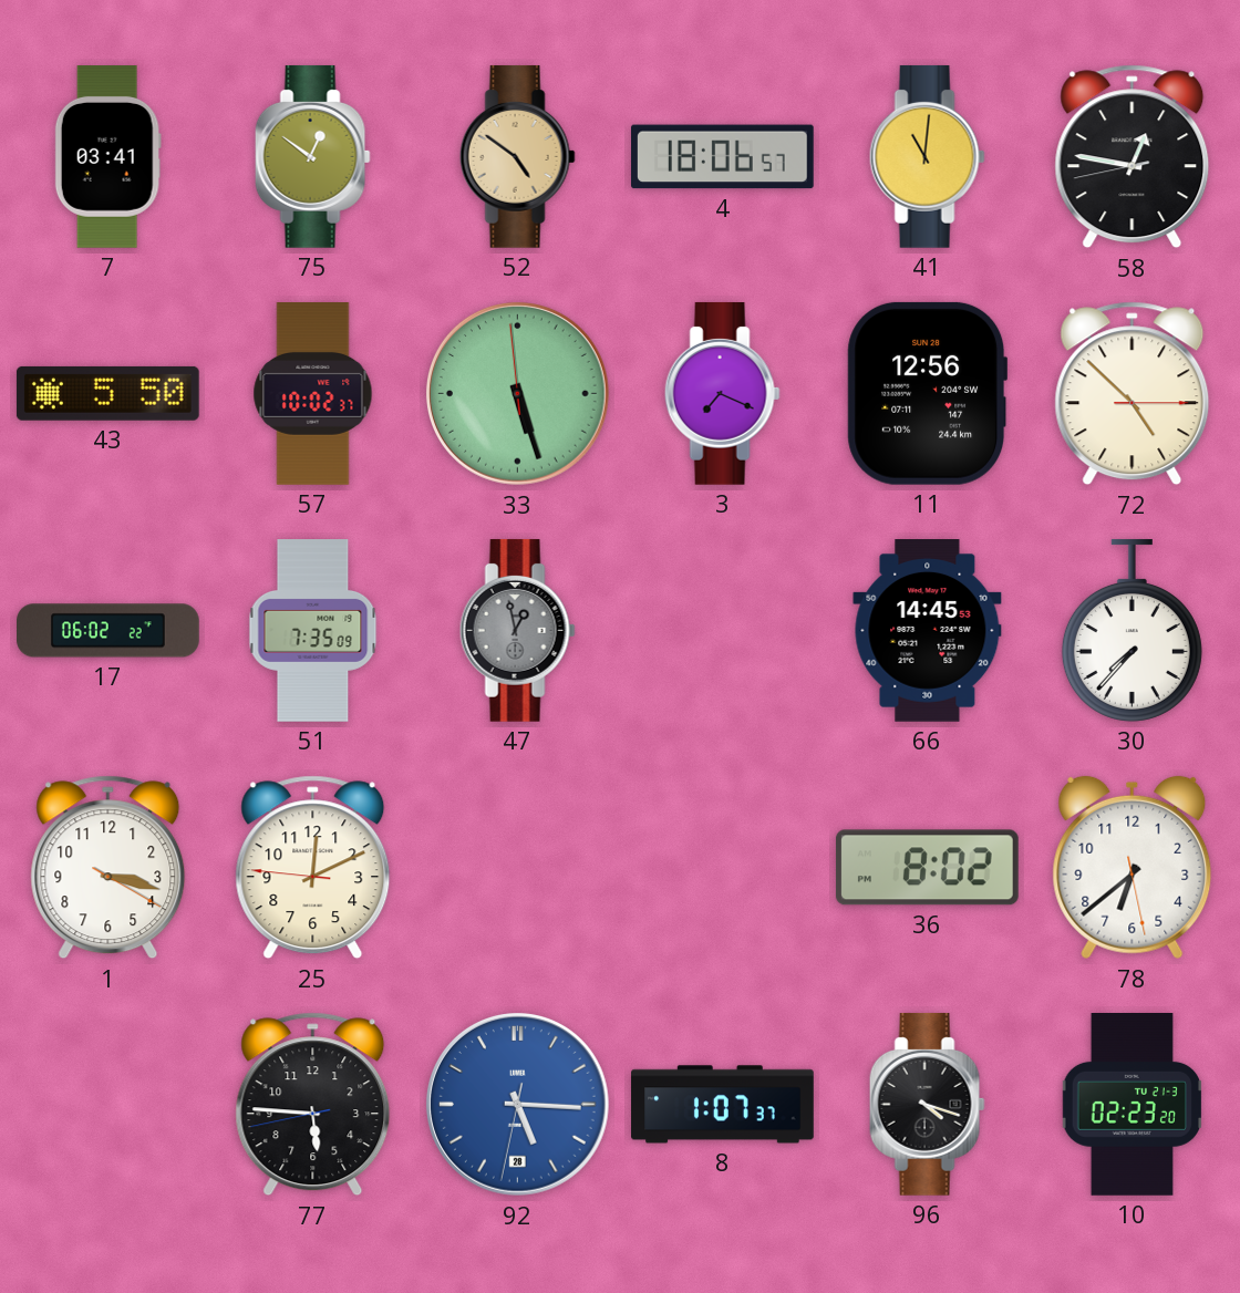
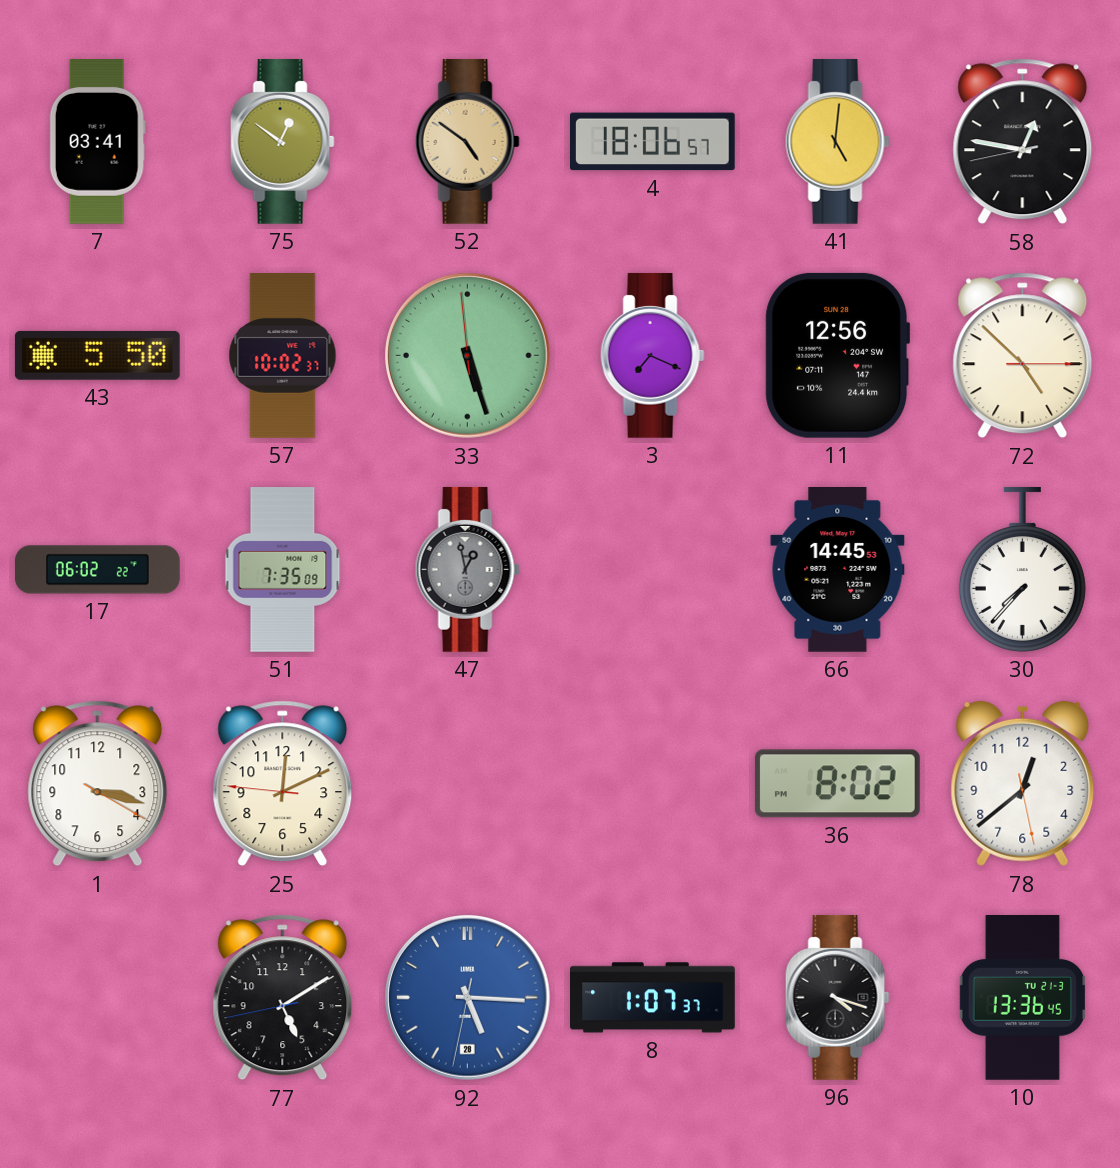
41: 11:01 -> 5:01 (837, 141)
78: 6:38 -> 12:38 (1023, 784)
77: 5:45 -> 5:09 (283, 998)
10: 02:23 -> 13:36 (1022, 998)
